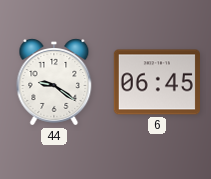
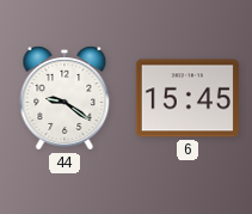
6: 06:45 -> 15:45 (188, 98)
